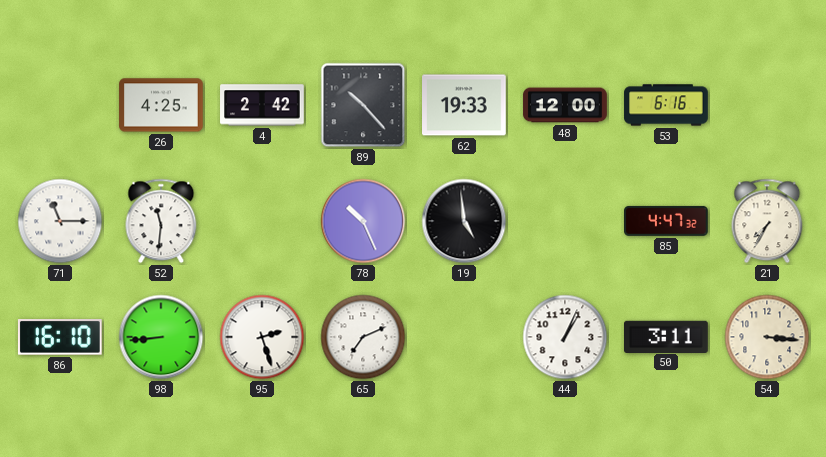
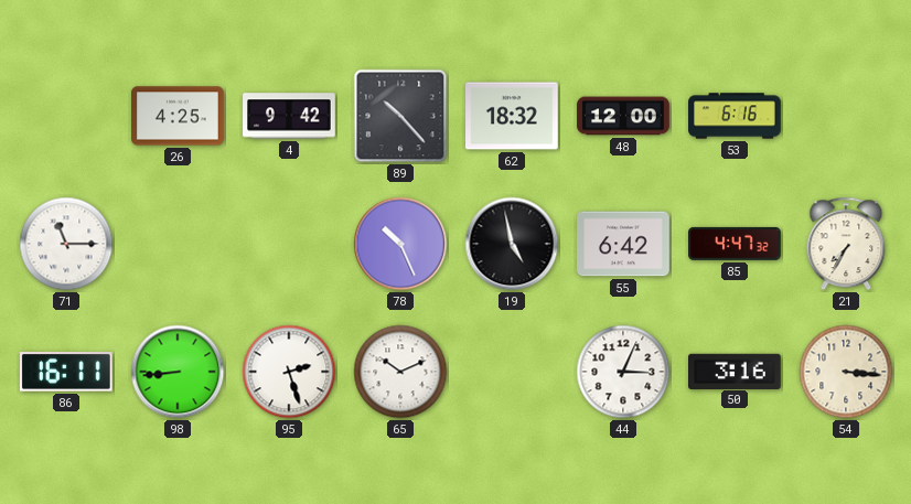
4: 2:42 -> 9:42 (289, 116)
62: 19:33 -> 18:32 (512, 116)
52: 11:31 -> none (161, 221)
19: 4:59 -> 4:58 (512, 244)
55: none -> 6:42 (623, 244)
86: 16:10 -> 16:11 (66, 372)
65: 7:11 -> 10:11 (400, 372)
44: 1:04 -> 3:04 (623, 372)
50: 3:11 -> 3:16 (736, 371)
